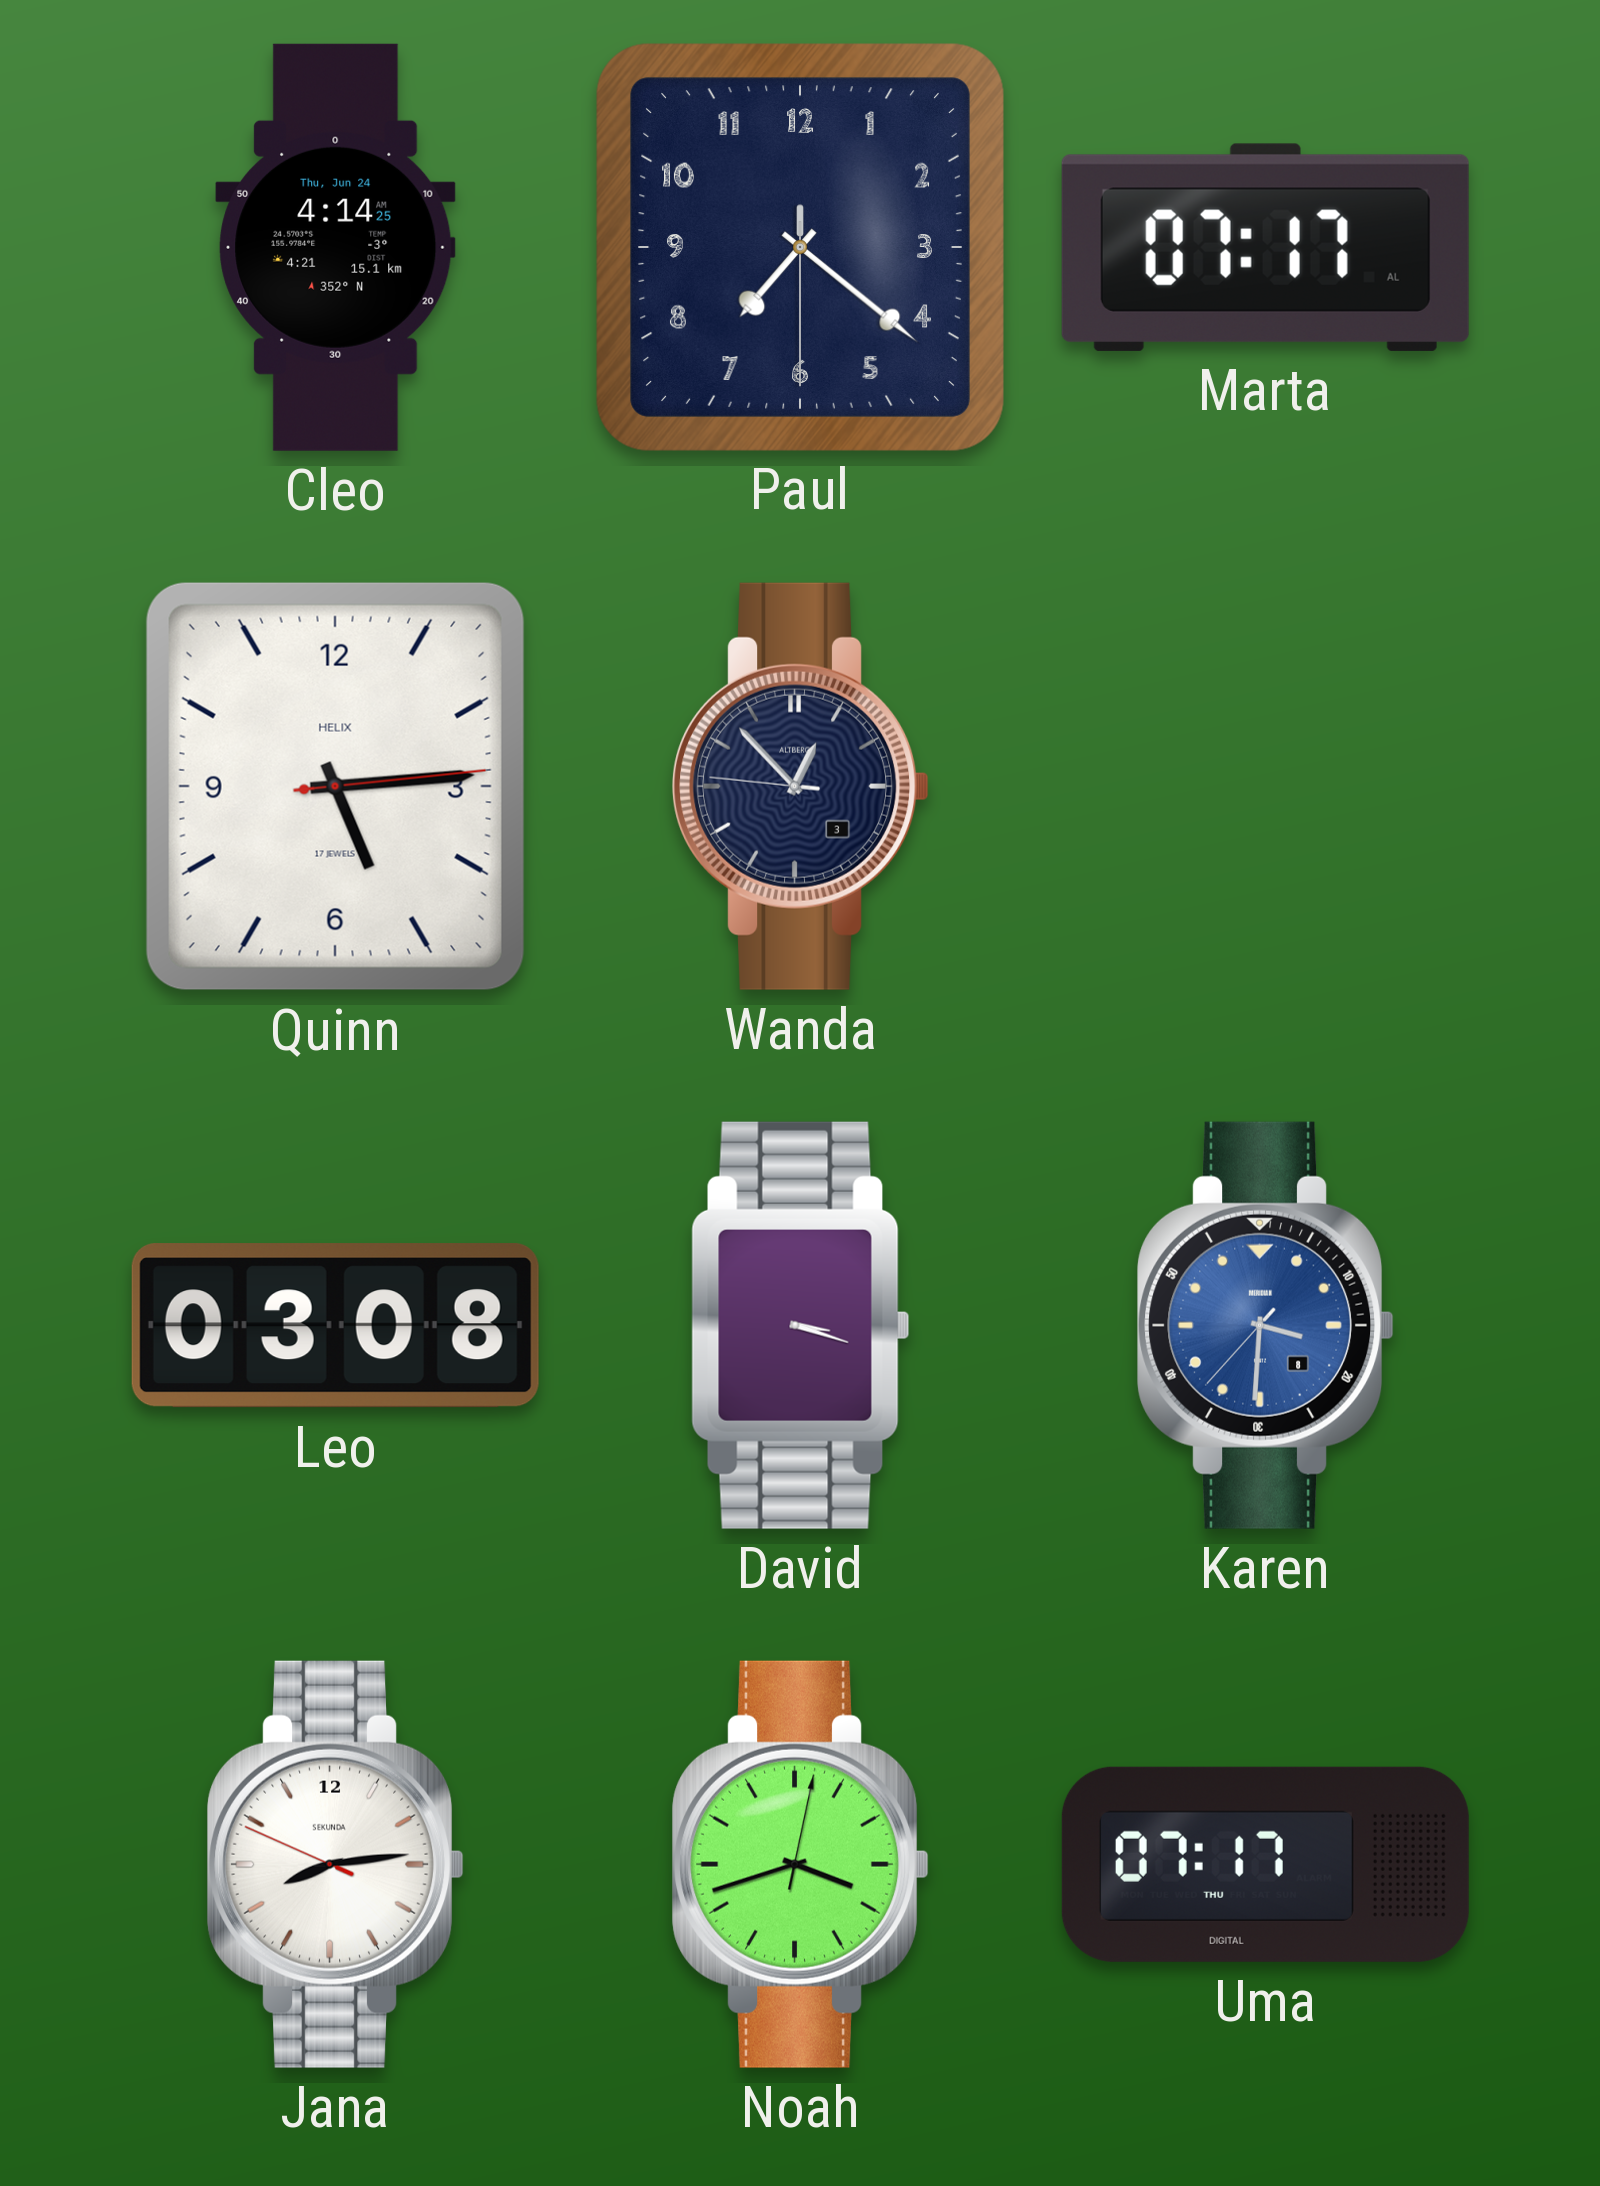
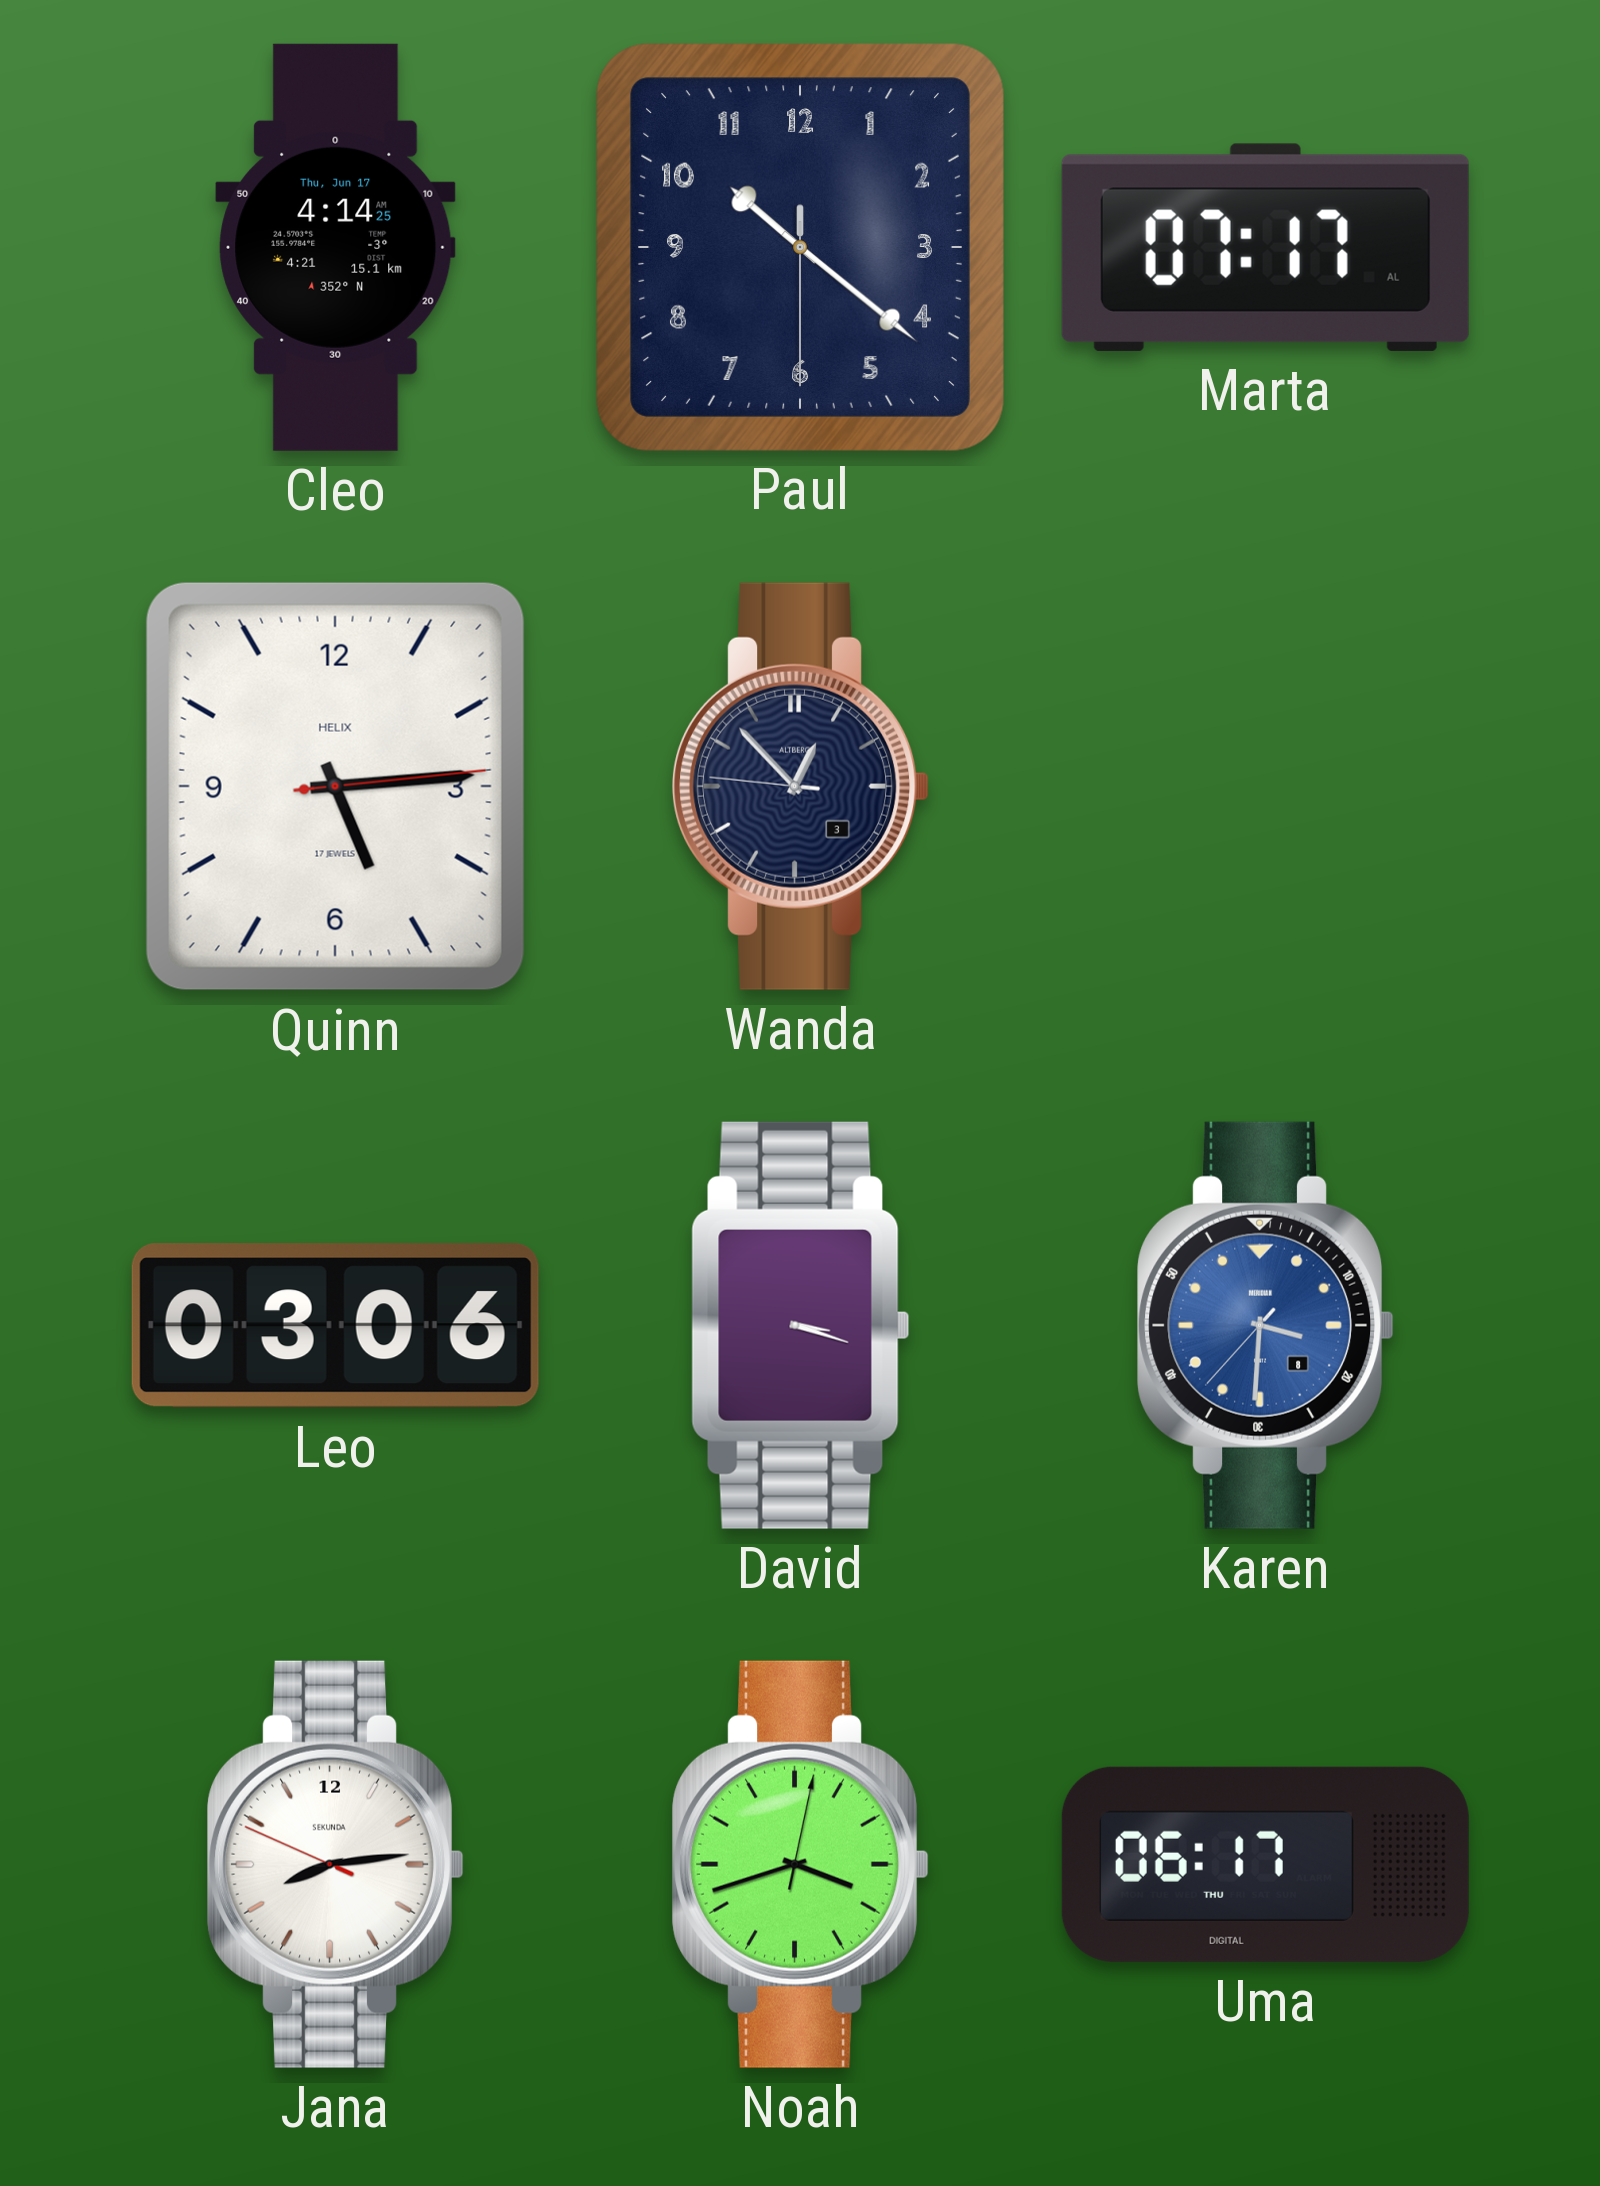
Cleo date: Thu, Jun 24 -> Thu, Jun 17 (336, 247)
Paul: 7:21 -> 10:21 (800, 247)
Leo: 03:08 -> 03:06 (335, 1326)
Uma: 07:17 -> 06:17 (1265, 1864)
